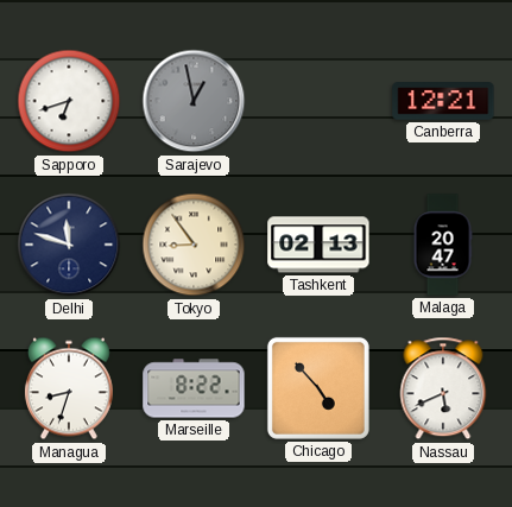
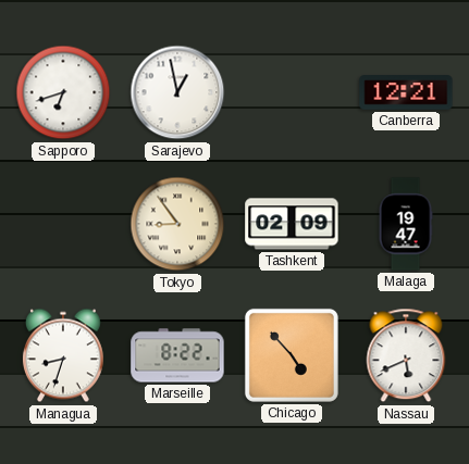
Sarajevo dial: grey -> white (177, 92)
Delhi: 11:48 -> none (69, 245)
Tashkent: 02:13 -> 02:09 (292, 224)
Malaga: 20:47 -> 19:47 (406, 224)
